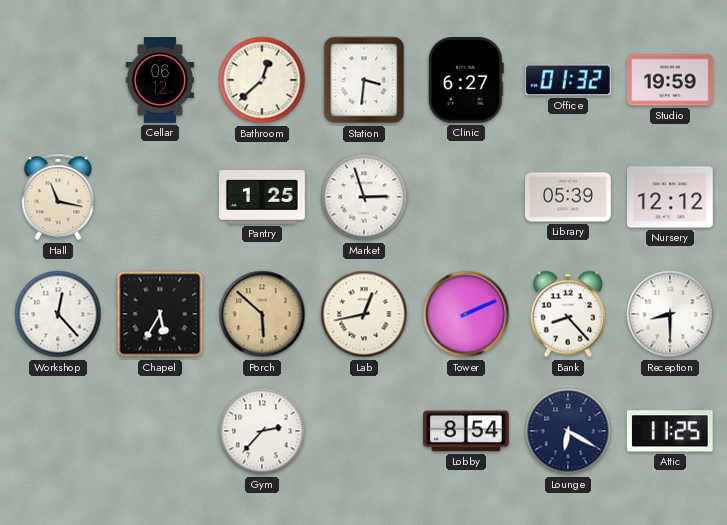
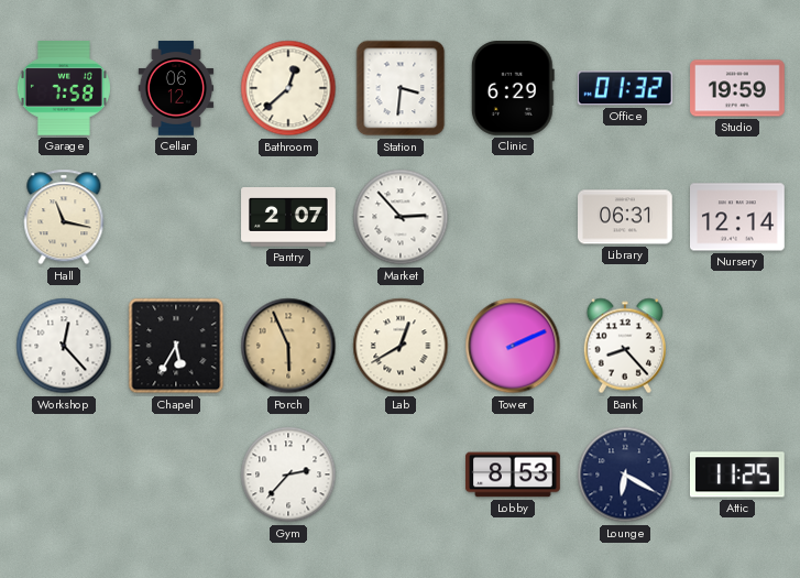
Garage: none -> 7:58 (64, 89)
Clinic: 6:27 -> 6:29 (513, 89)
Pantry: 1:25 -> 2:07 (288, 218)
Market: 2:57 -> 2:53 (401, 217)
Library: 05:39 -> 06:31 (626, 217)
Nursery: 12:12 -> 12:14 (738, 217)
Porch: 5:52 -> 5:56 (288, 346)
Lab: 12:43 -> 12:40 (401, 346)
Reception: 8:30 -> none (670, 314)
Lobby: 8:54 -> 8:53 (513, 475)
